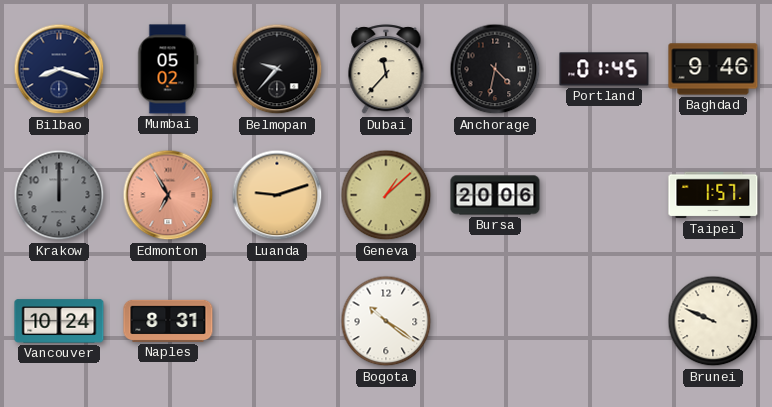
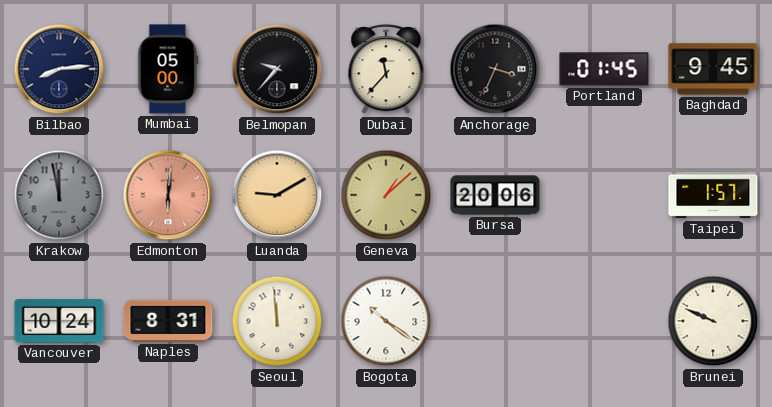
Bilbao: 8:18 -> 8:14 (59, 69)
Mumbai: 05:02 -> 05:00 (168, 69)
Anchorage: 4:32 -> 3:34 (495, 69)
Baghdad: 9:46 -> 9:45 (713, 69)
Krakow: 12:00 -> 11:58 (59, 195)
Edmonton: 6:55 -> 6:01 (168, 195)
Luanda: 9:12 -> 9:10 (277, 195)
Seoul: none -> 11:59 (277, 321)
